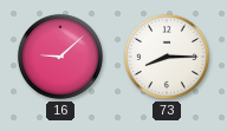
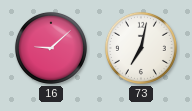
73: 8:15 -> 7:02 (141, 48)
